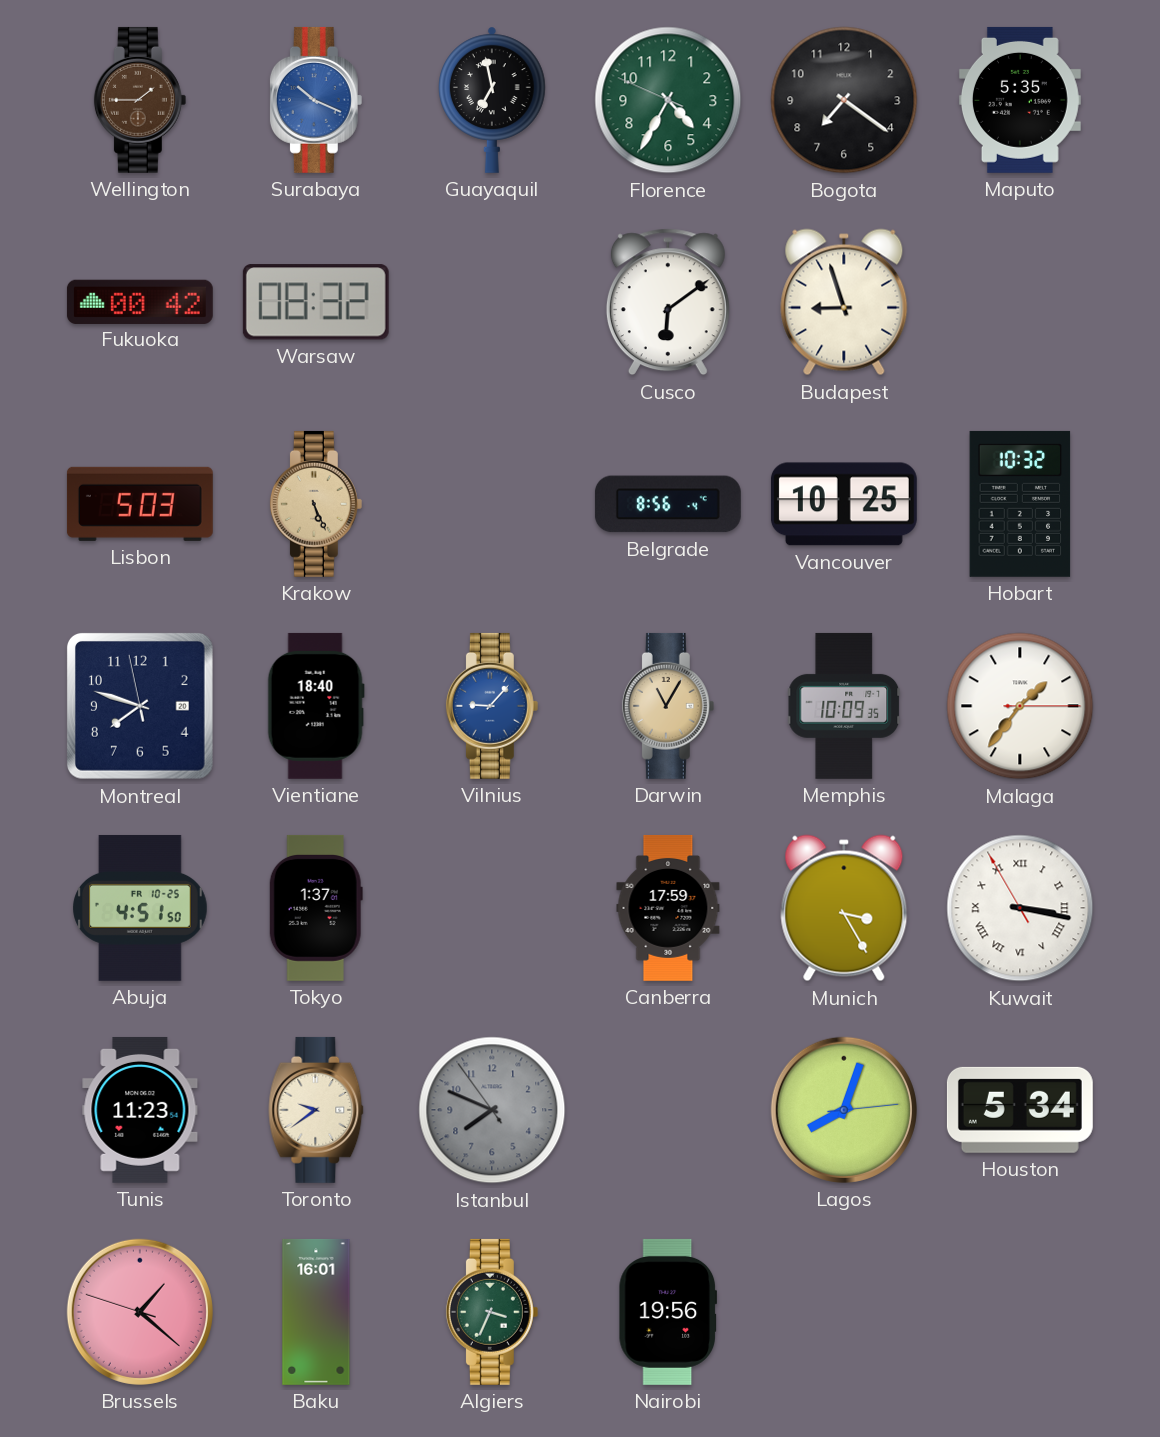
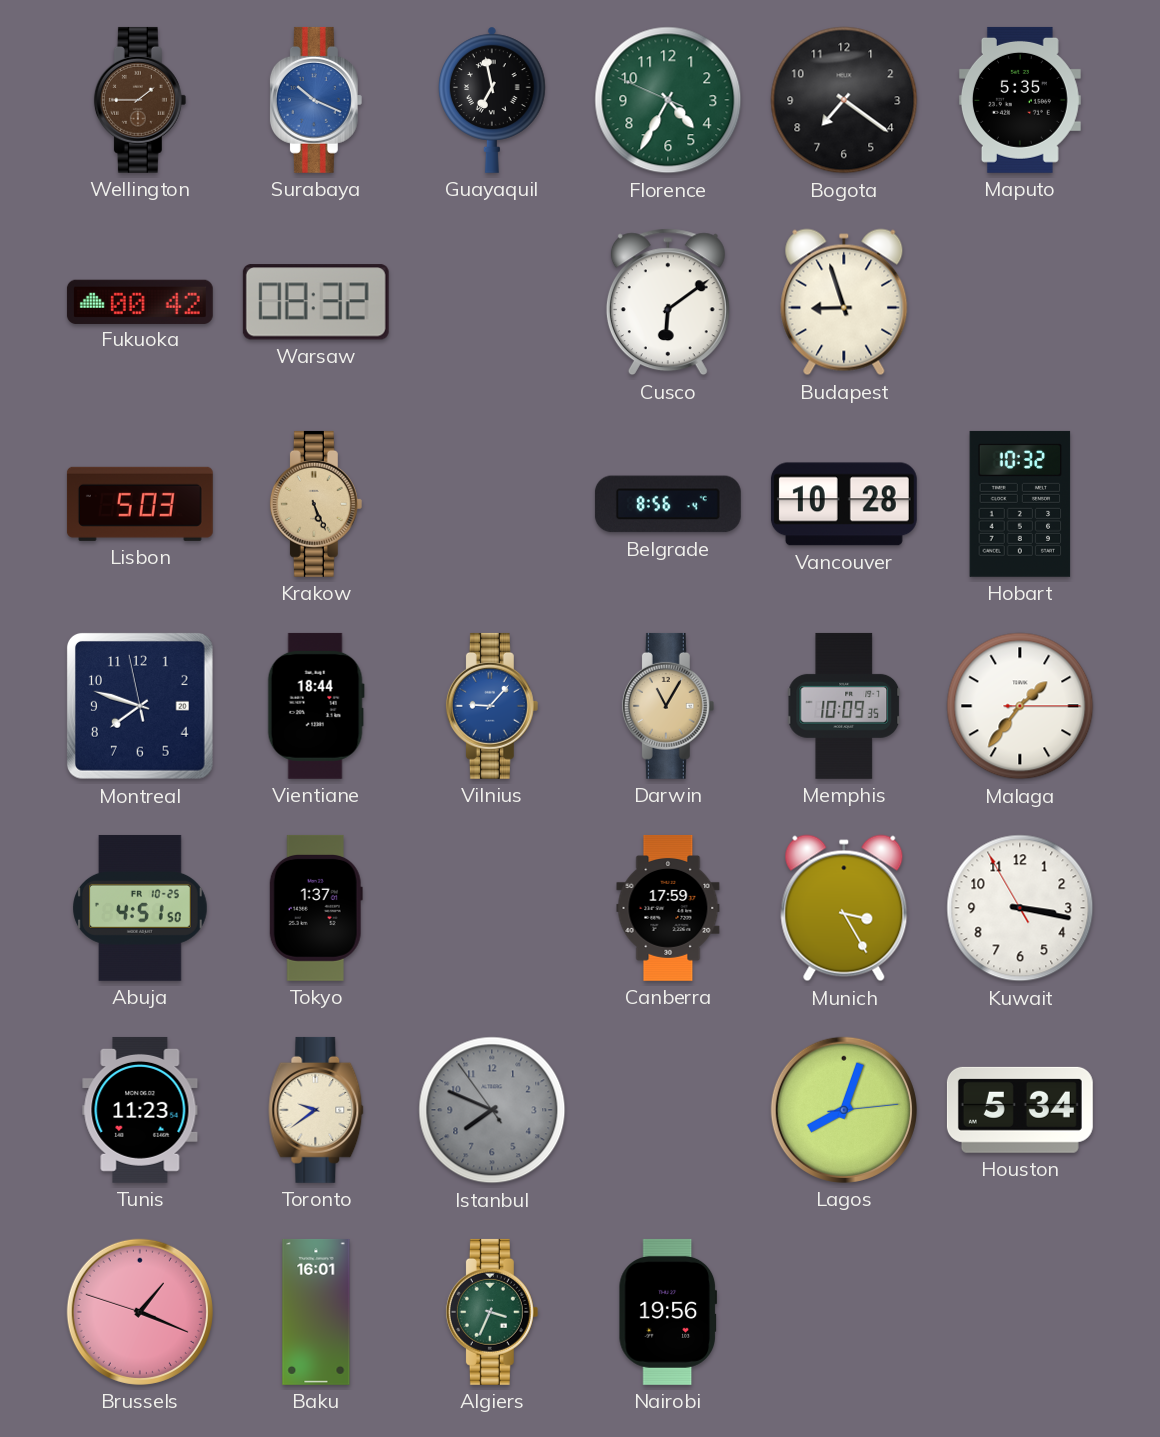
Vancouver: 10:25 -> 10:28 (844, 504)
Vientiane: 18:40 -> 18:44 (316, 706)
Kuwait numerals: Roman -> Arabic (1020, 908)
Brussels: 1:21 -> 1:18 (140, 1312)
